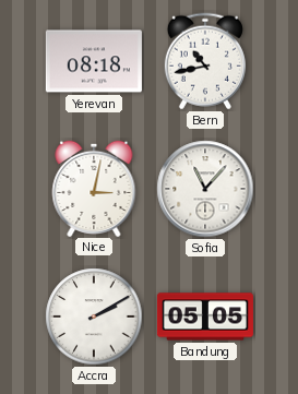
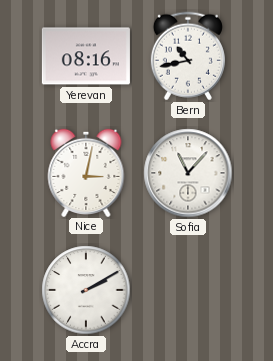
Yerevan: 08:18 -> 08:16 (86, 56)
Bandung: 05:05 -> none (205, 317)
